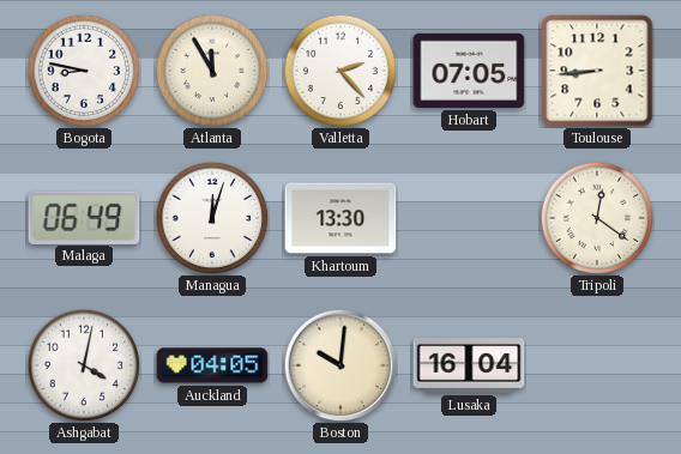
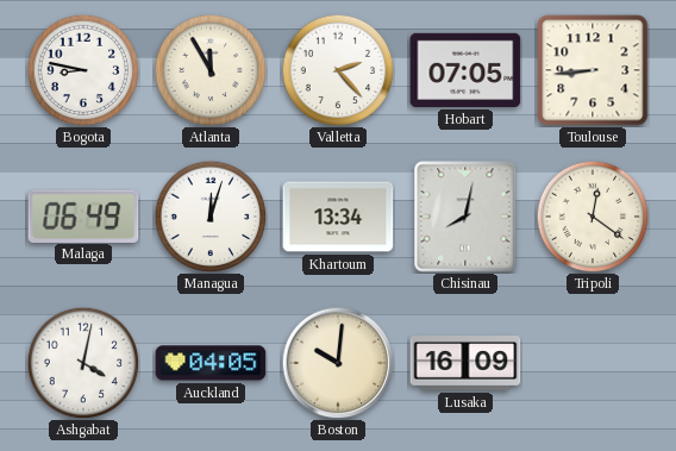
Khartoum: 13:30 -> 13:34 (338, 217)
Chisinau: none -> 8:02 (465, 217)
Lusaka: 16:04 -> 16:09 (465, 364)
